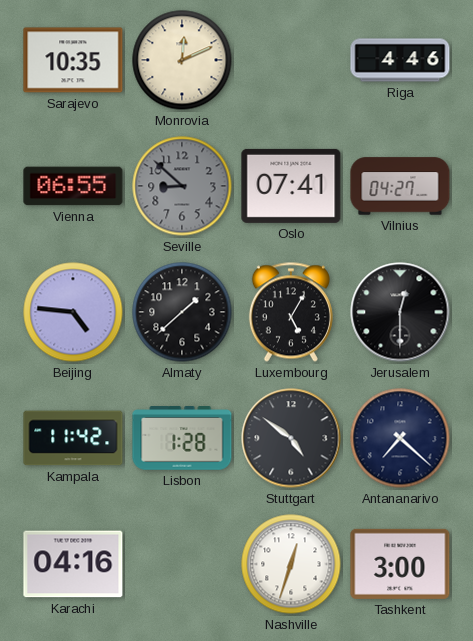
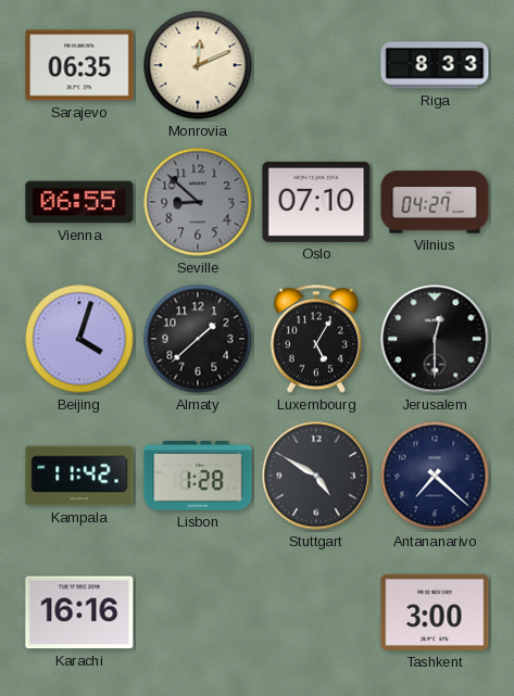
Sarajevo: 10:35 -> 06:35 (79, 65)
Riga: 4:46 -> 8:33 (435, 65)
Oslo: 07:41 -> 07:10 (316, 202)
Beijing: 4:46 -> 4:03 (79, 339)
Stuttgart: 4:51 -> 4:50 (316, 476)
Karachi: 04:16 -> 16:16 (79, 612)
Nashville: 12:33 -> none (291, 564)
